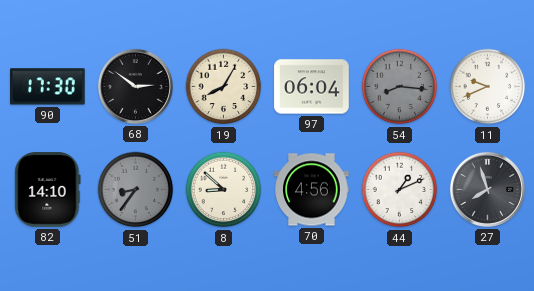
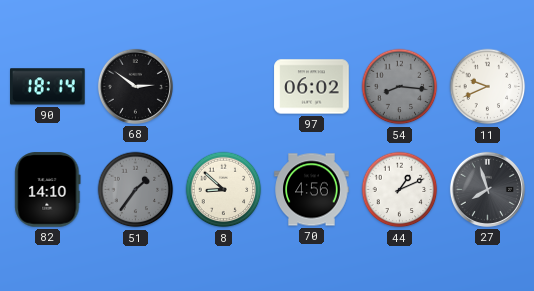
90: 17:30 -> 18:14 (48, 87)
19: 8:05 -> none (224, 87)
97: 06:04 -> 06:02 (312, 87)
51: 8:36 -> 1:36 (136, 190)
